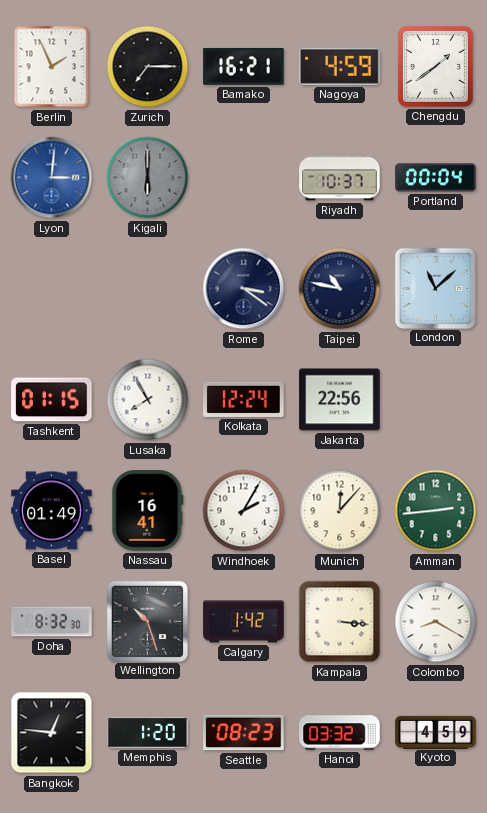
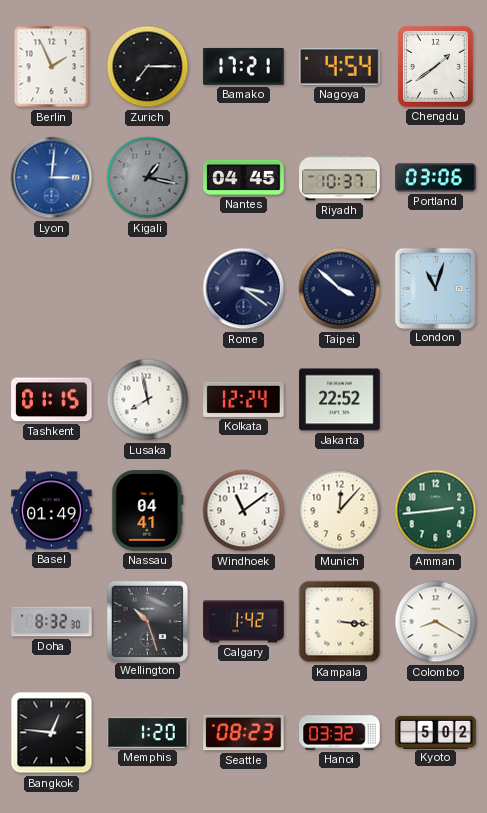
Bamako: 16:21 -> 17:21 (244, 66)
Nagoya: 4:59 -> 4:54 (340, 66)
Kigali: 6:00 -> 1:17 (148, 178)
Nantes: none -> 04:45 (244, 177)
Portland: 00:04 -> 03:06 (436, 178)
Taipei: 10:47 -> 3:52 (340, 289)
London: 11:08 -> 11:03 (435, 288)
Lusaka: 7:55 -> 7:58 (148, 400)
Jakarta: 22:56 -> 22:52 (340, 400)
Nassau: 16:41 -> 04:41 (148, 511)
Windhoek: 2:05 -> 11:09 (244, 511)
Kyoto: 4:59 -> 5:02 (436, 732)
